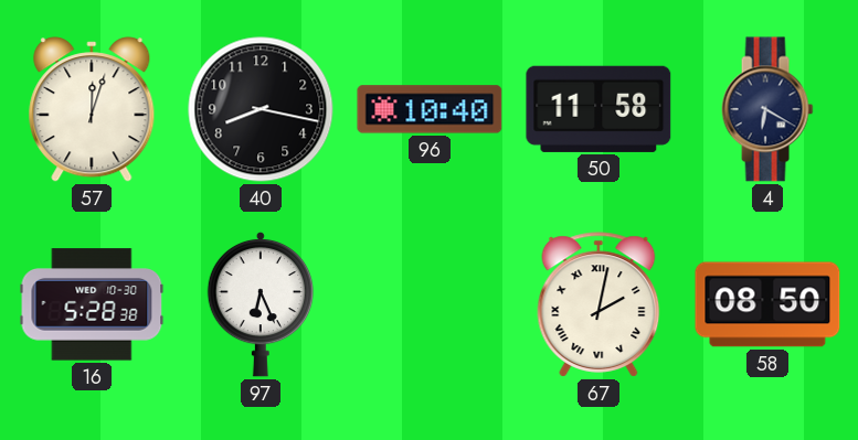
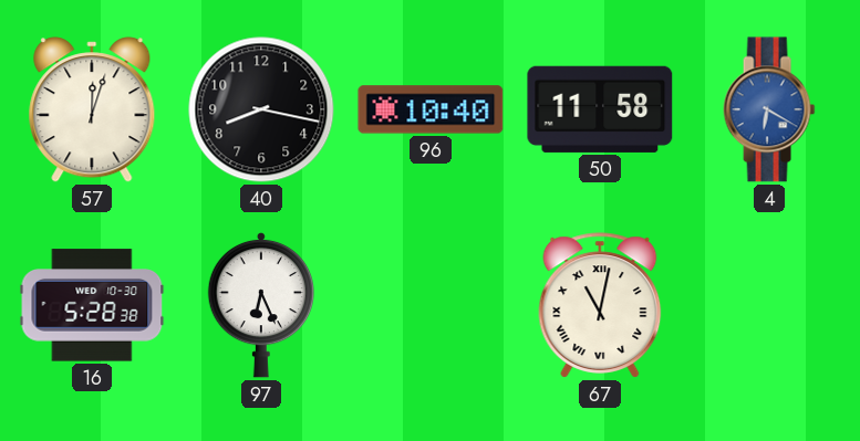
4 dial: navy -> blue (769, 109)
67: 2:02 -> 11:02 (600, 305)
58: 08:50 -> none (767, 304)
